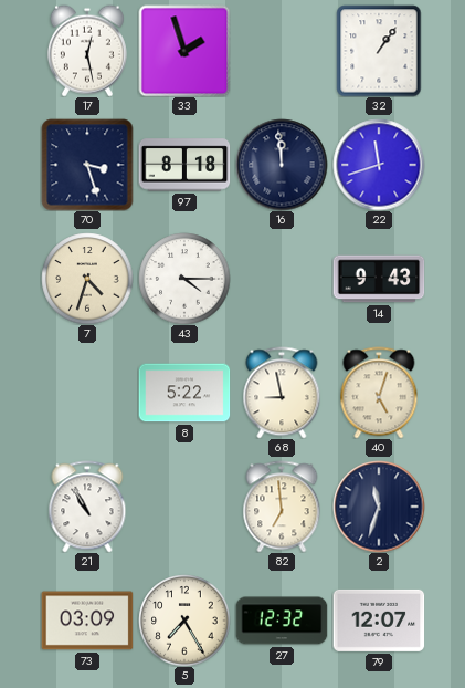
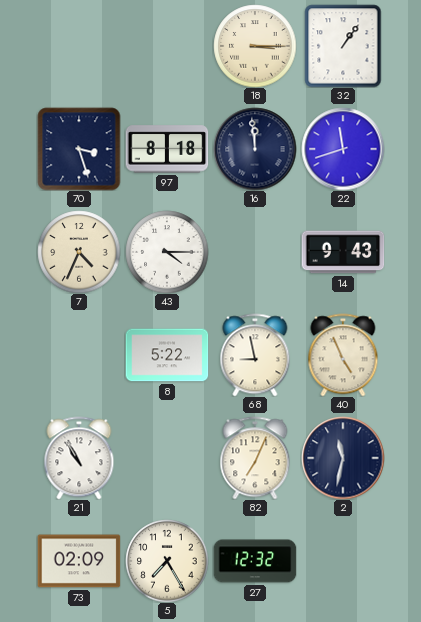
17: 12:28 -> none (87, 51)
33: 1:57 -> none (184, 51)
18: none -> 3:15 (255, 46)
7: 4:33 -> 4:34 (79, 252)
40: 5:03 -> 4:56 (343, 355)
82: 6:59 -> 7:04 (255, 458)
2: 11:33 -> 11:32 (343, 458)
73: 03:09 -> 02:09 (79, 561)
79: 12:07 -> none (379, 621)
